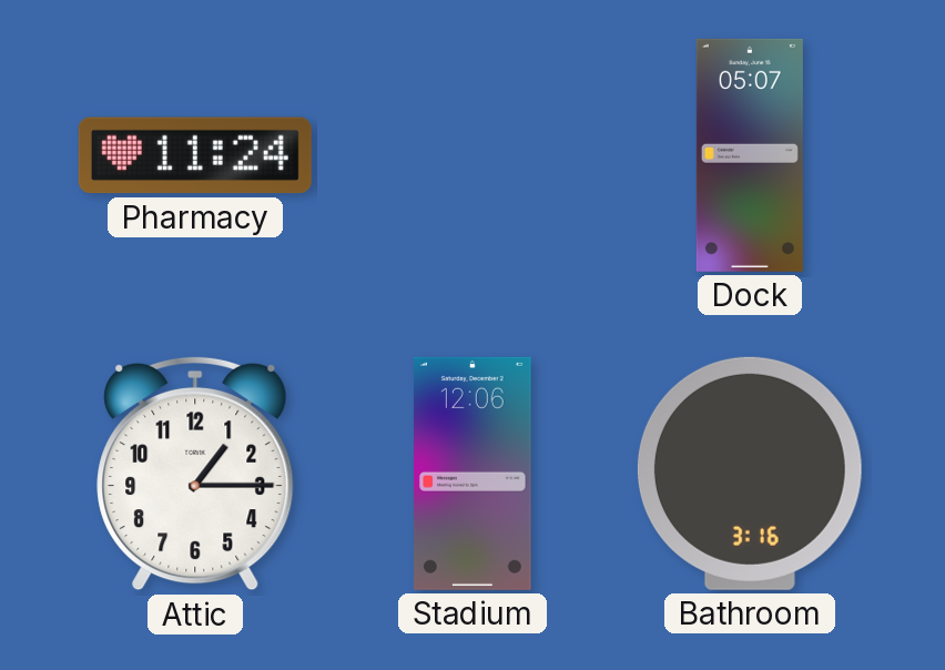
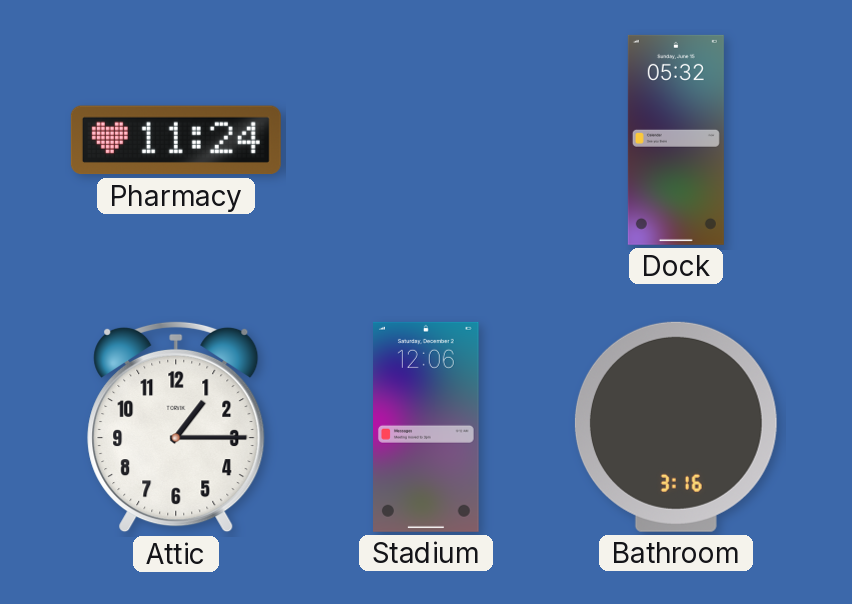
Dock: 05:07 -> 05:32 (676, 140)
